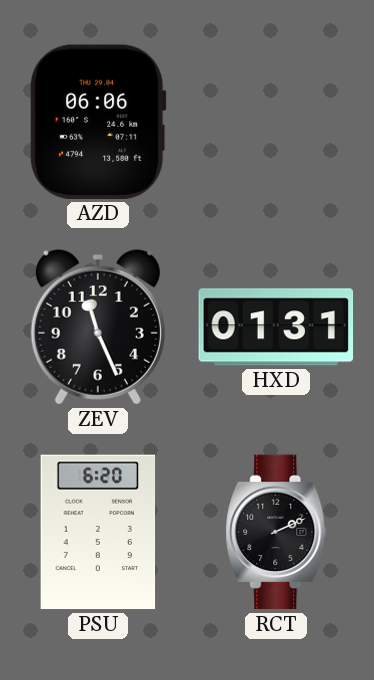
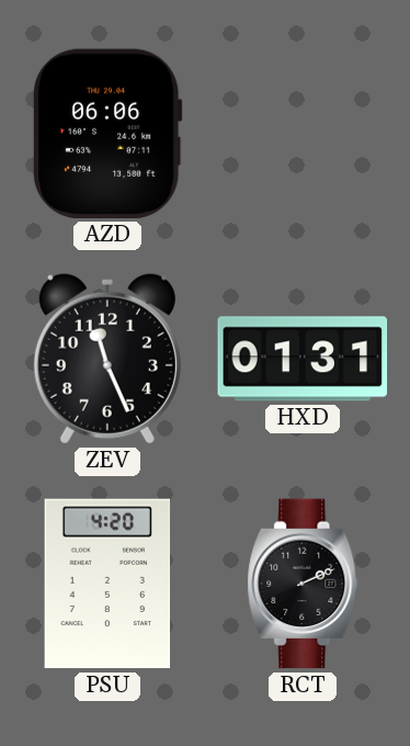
PSU: 6:20 -> 4:20 (107, 584)
